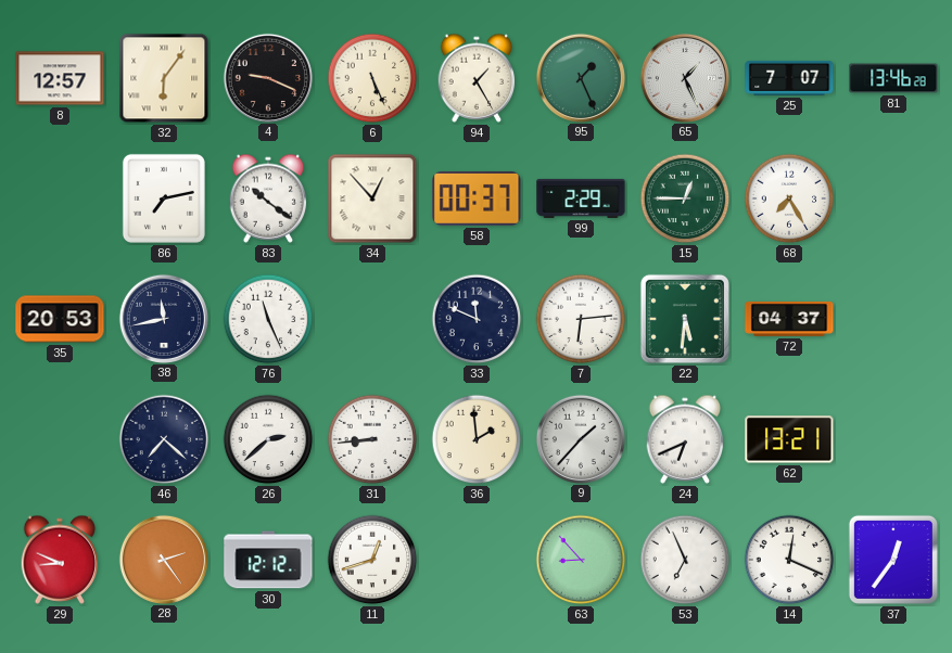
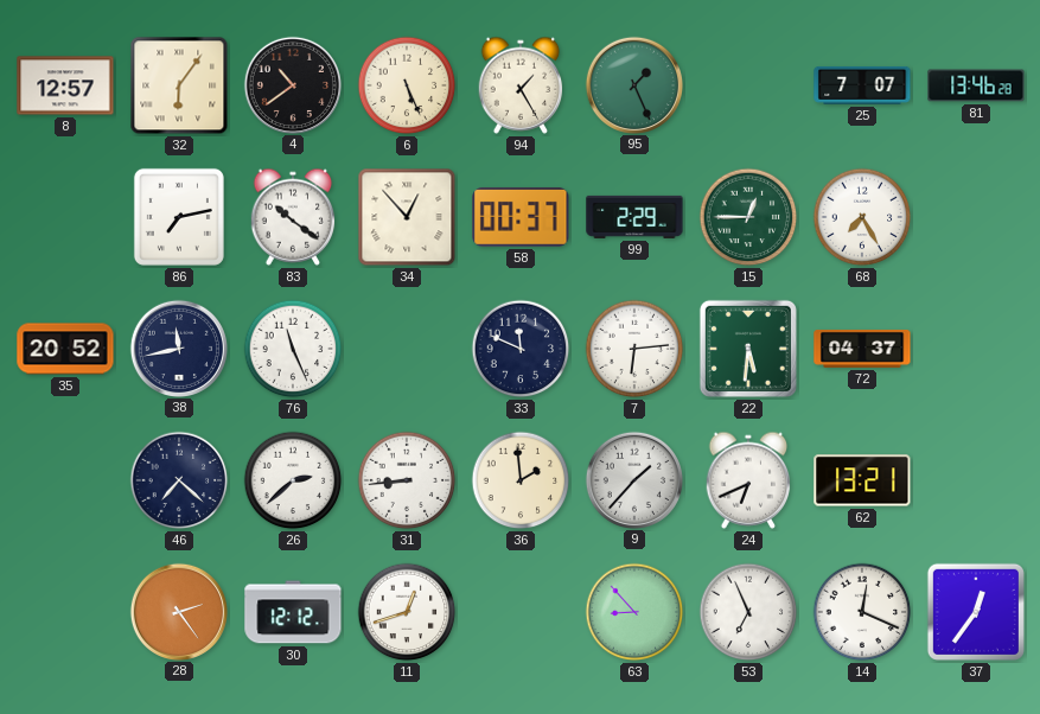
4: 9:19 -> 10:39 (292, 84)
65: 1:26 -> none (684, 77)
35: 20:53 -> 20:52 (65, 349)
29: 8:49 -> none (60, 560)
